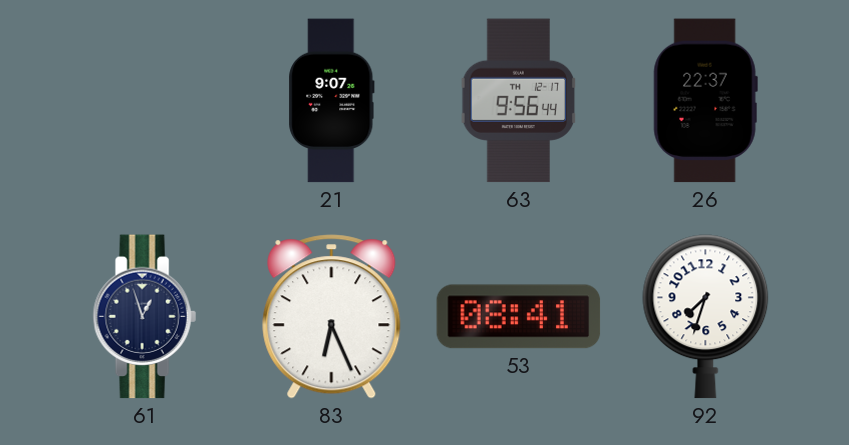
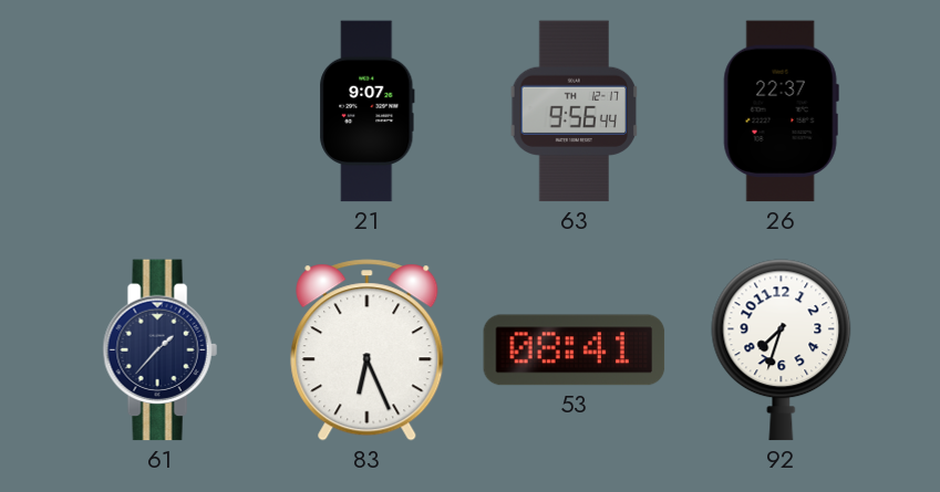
61: 12:57 -> 1:37 (159, 350)
